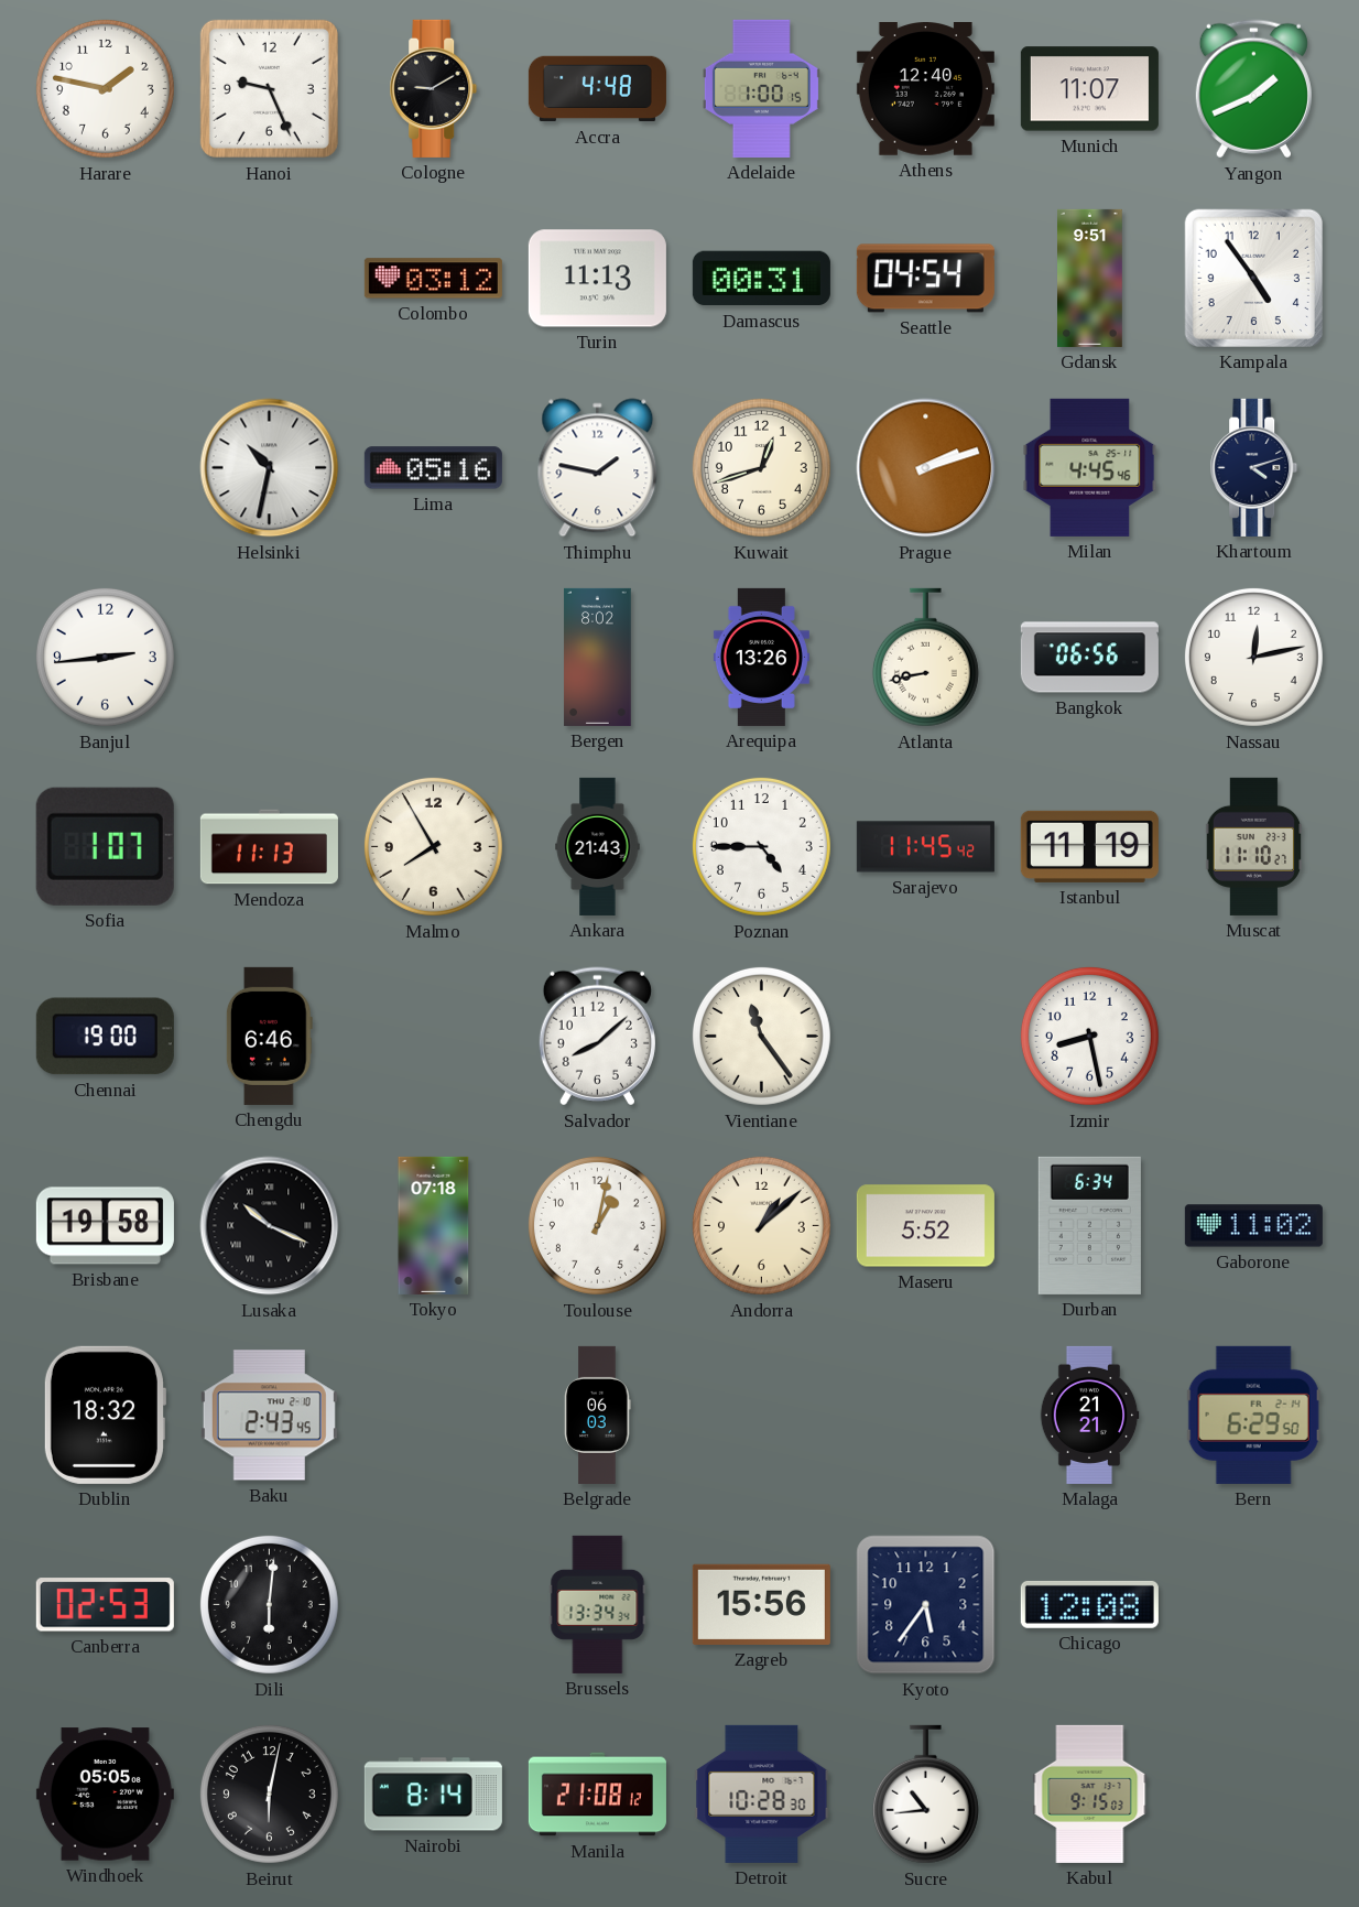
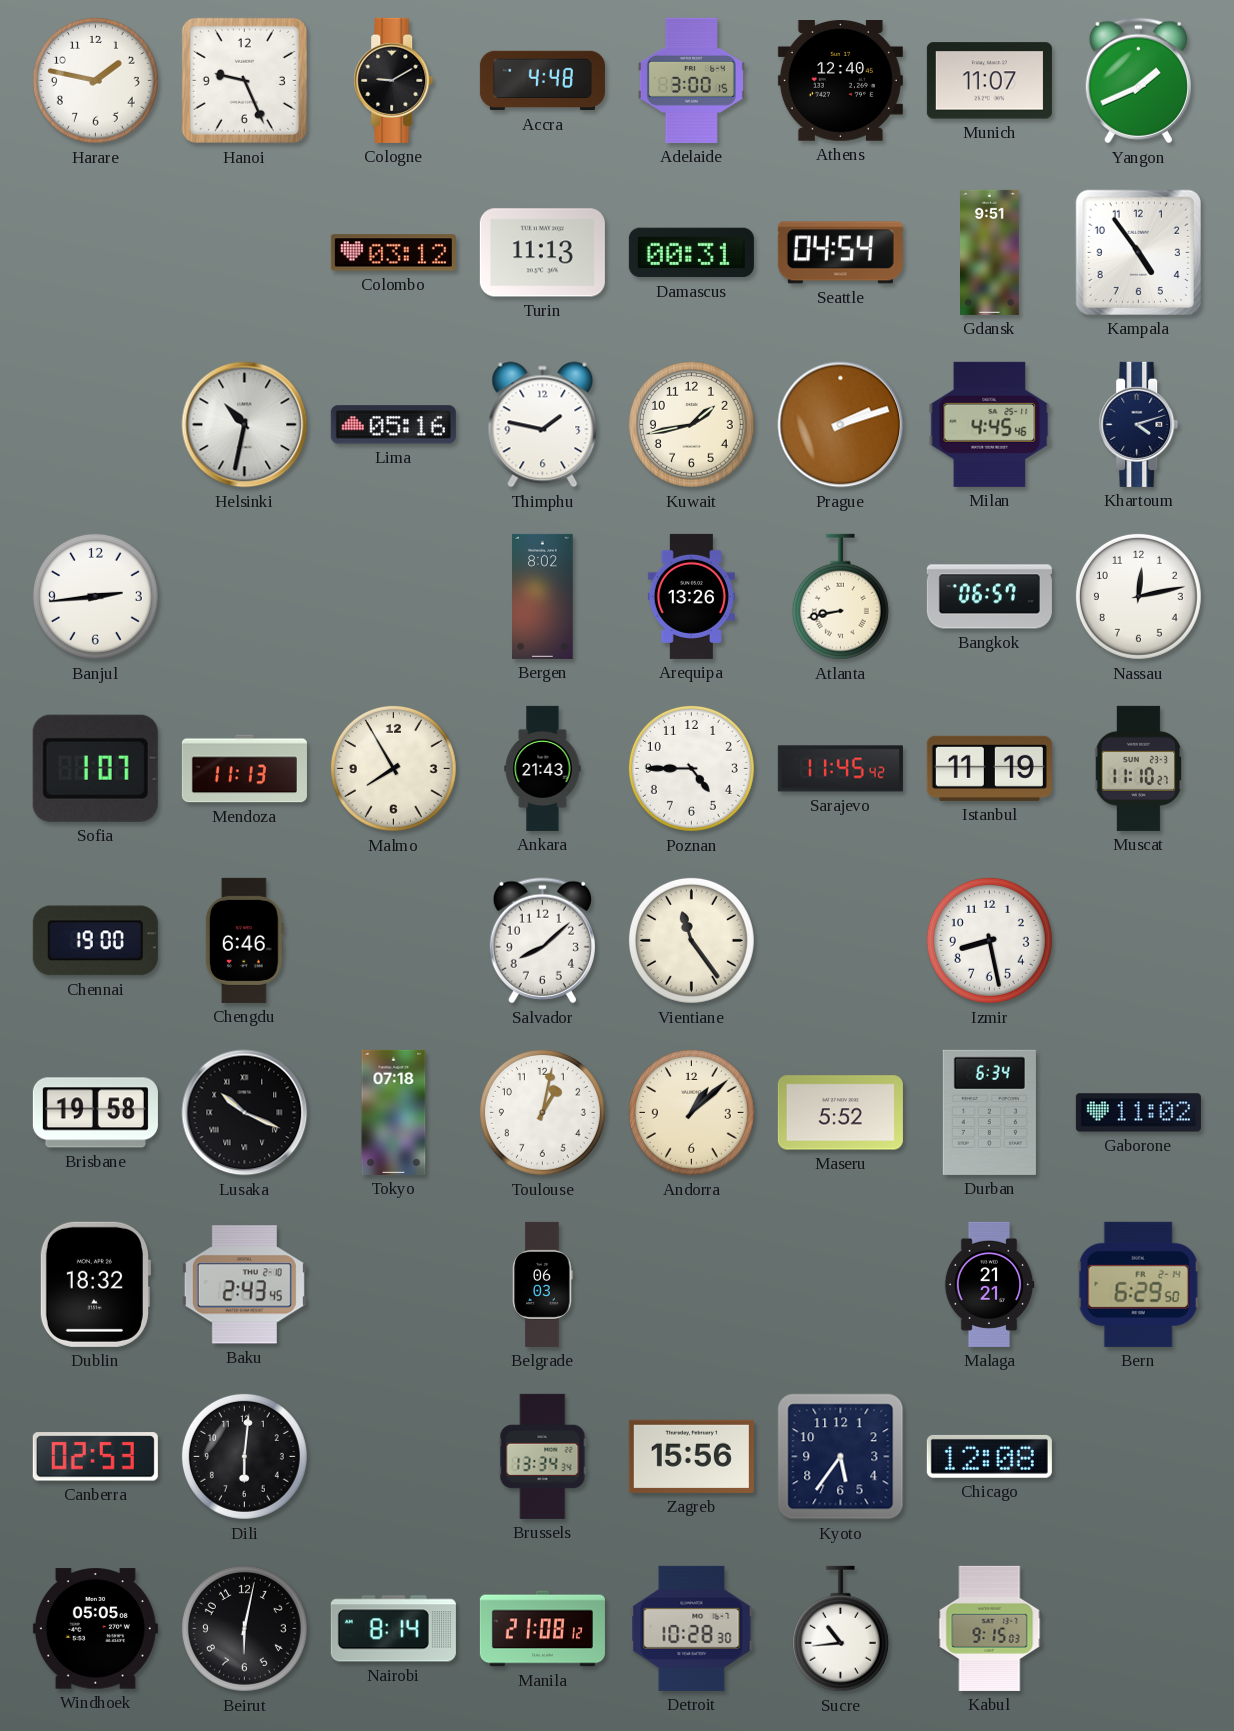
Adelaide: 1:00 -> 3:00 (691, 80)
Kuwait: 12:42 -> 1:43 (691, 424)
Bangkok: 06:56 -> 06:57 (989, 597)
